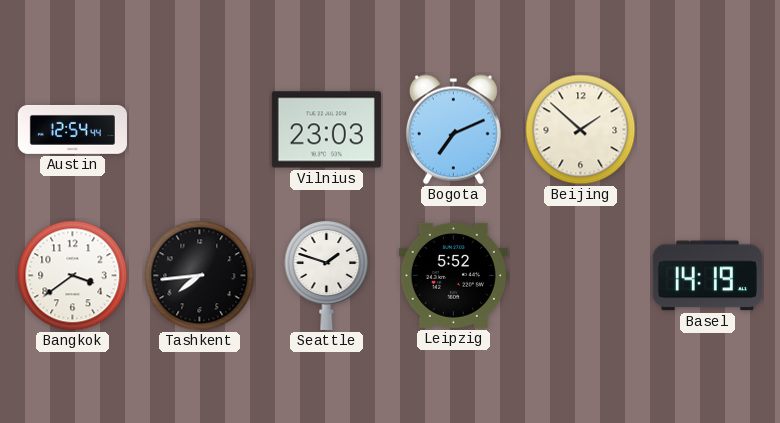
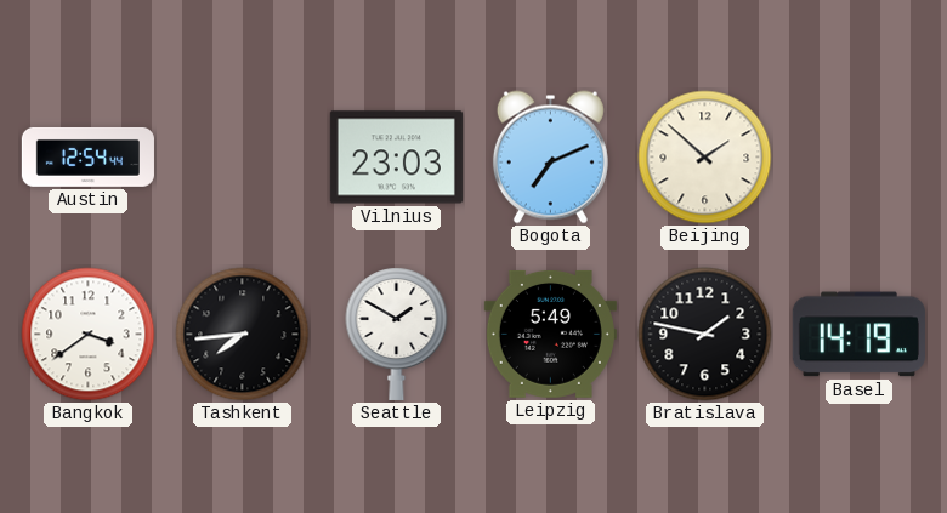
Seattle: 1:48 -> 1:50 (397, 334)
Leipzig: 5:52 -> 5:49 (550, 334)
Bratislava: none -> 1:47 (705, 335)
